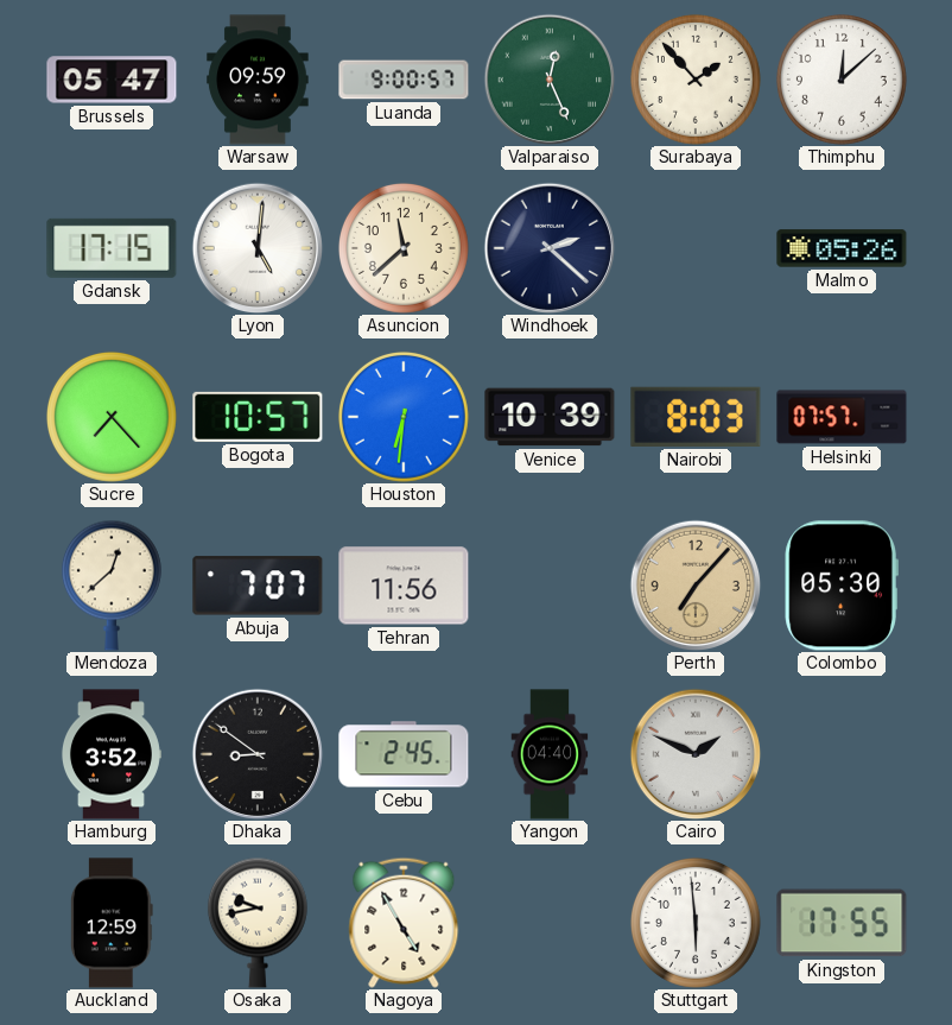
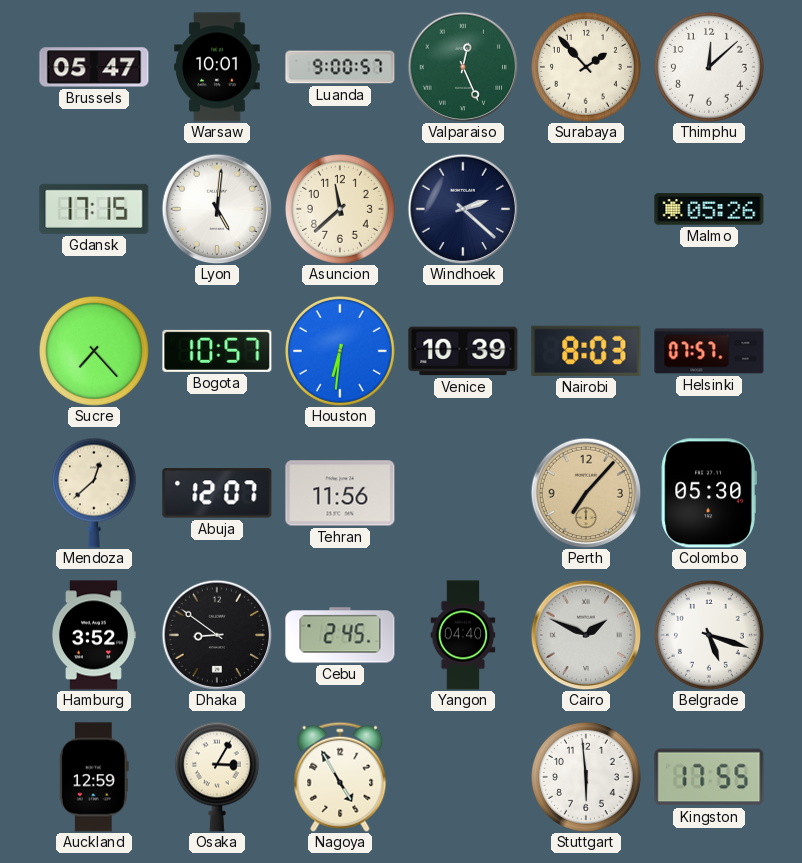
Warsaw: 09:59 -> 10:01 (217, 67)
Abuja: 7:07 -> 12:07 (217, 493)
Belgrade: none -> 5:18 (709, 635)
Osaka: 9:43 -> 3:05 (217, 777)
